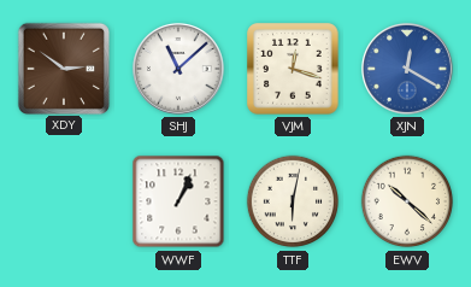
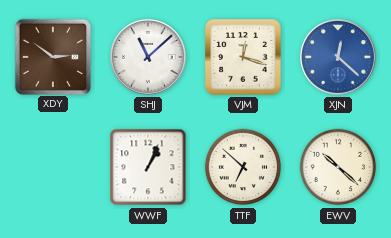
XJN: 12:20 -> 12:22 (338, 57)
TTF: 6:02 -> 6:52 (243, 167)
